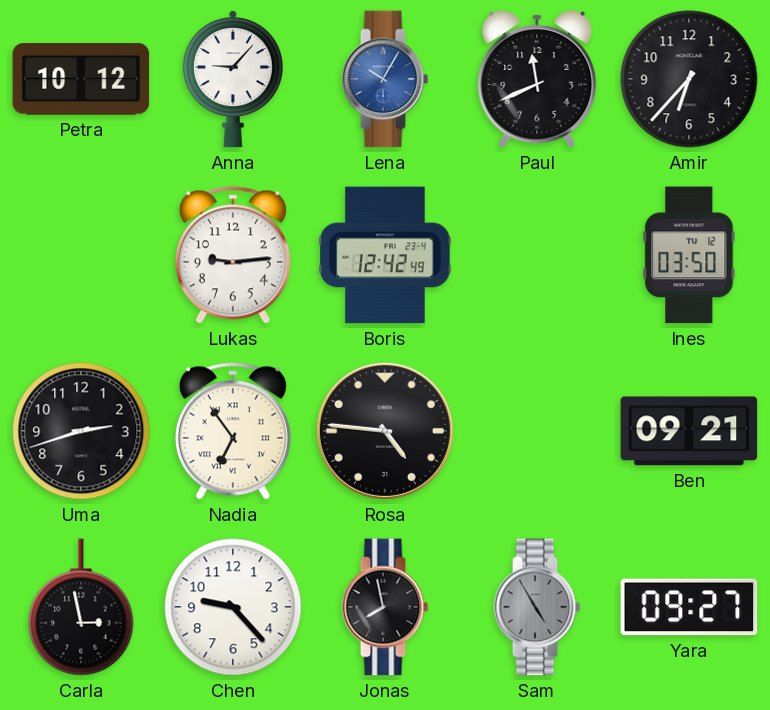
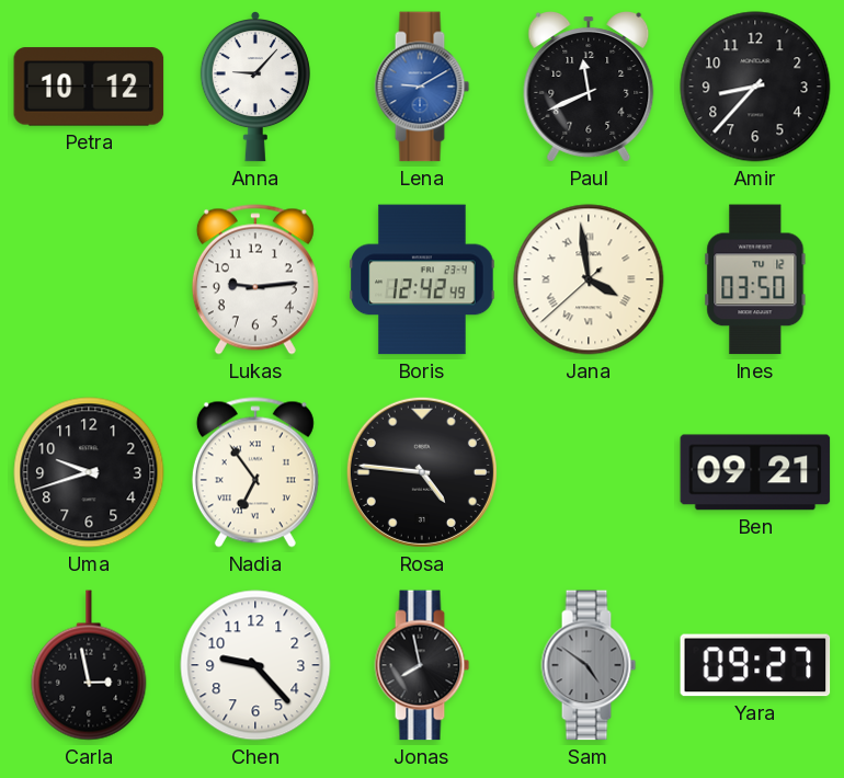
Lena: 10:05 -> 9:10 (422, 87)
Amir: 6:37 -> 8:37 (755, 87)
Jana: none -> 3:58 (589, 279)
Uma: 2:42 -> 9:42 (89, 472)
Sam: 4:55 -> 4:51 (589, 665)
